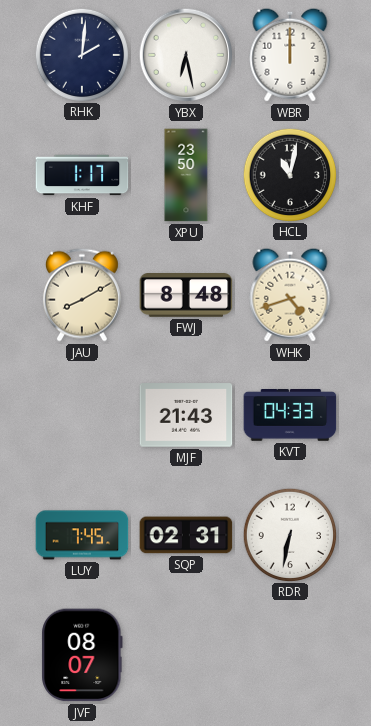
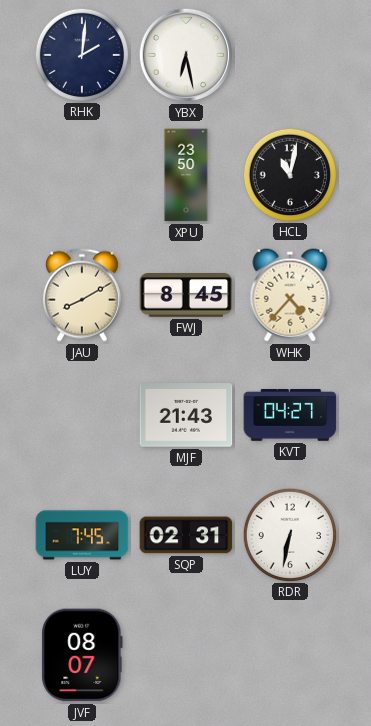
WBR: 12:00 -> none (290, 55)
KHF: 1:17 -> none (82, 175)
FWJ: 8:48 -> 8:45 (186, 296)
WHK: 4:42 -> 4:37 (290, 295)
KVT: 04:33 -> 04:27 (290, 416)
